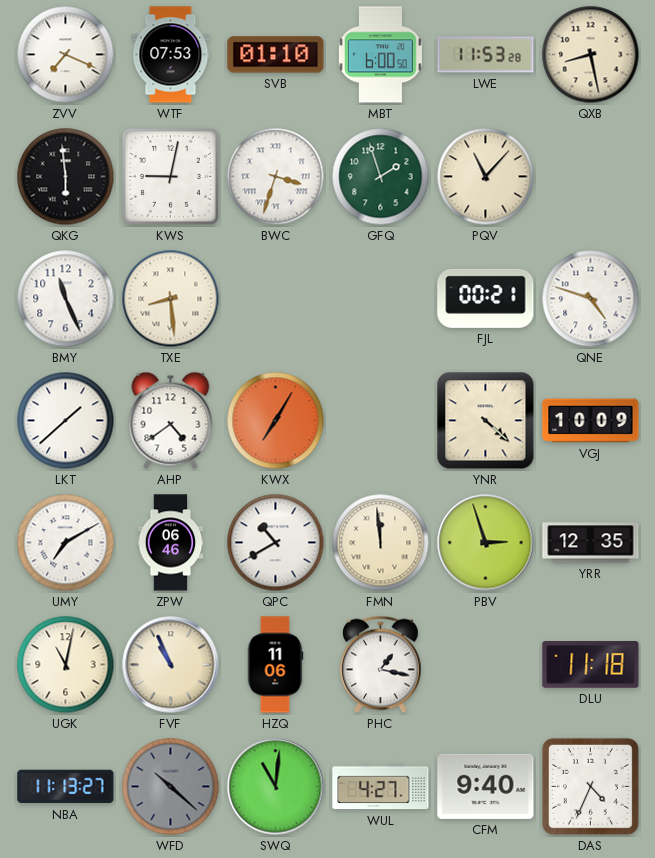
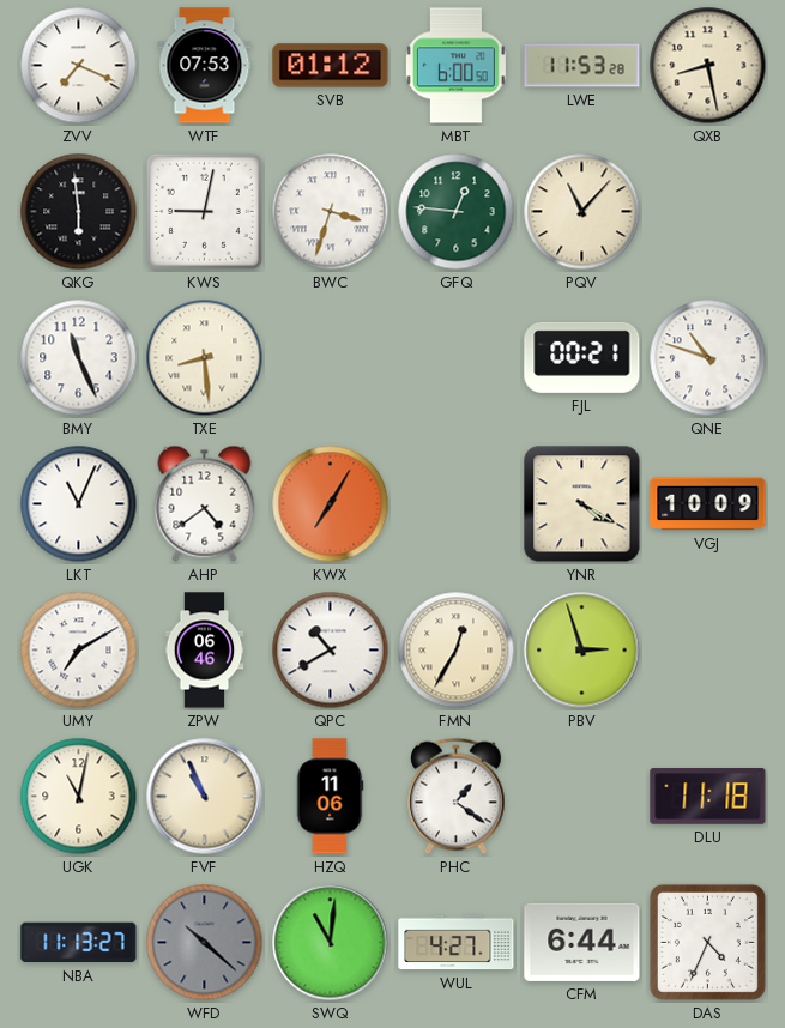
SVB: 01:10 -> 01:12 (331, 66)
GFQ: 1:57 -> 12:46 (457, 212)
QNE: 4:48 -> 10:48 (708, 358)
LKT: 1:38 -> 11:04 (79, 504)
YNR: 4:22 -> 4:20 (582, 504)
FMN: 11:59 -> 12:35 (457, 651)
YRR: 12:35 -> none (591, 543)
PHC: 1:17 -> 1:21 (457, 797)
CFM: 9:40 -> 6:44 (582, 942)
